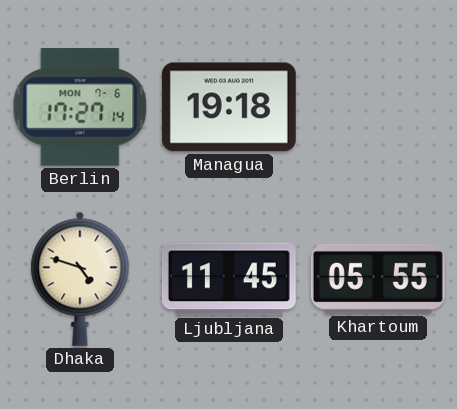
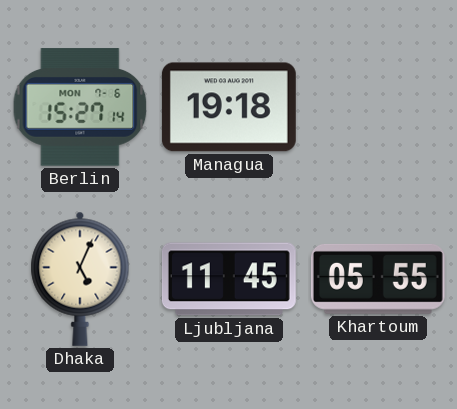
Berlin: 17:27 -> 15:27 (80, 107)
Dhaka: 4:48 -> 5:04 (80, 279)
